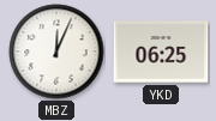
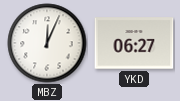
YKD: 06:25 -> 06:27 (134, 43)
